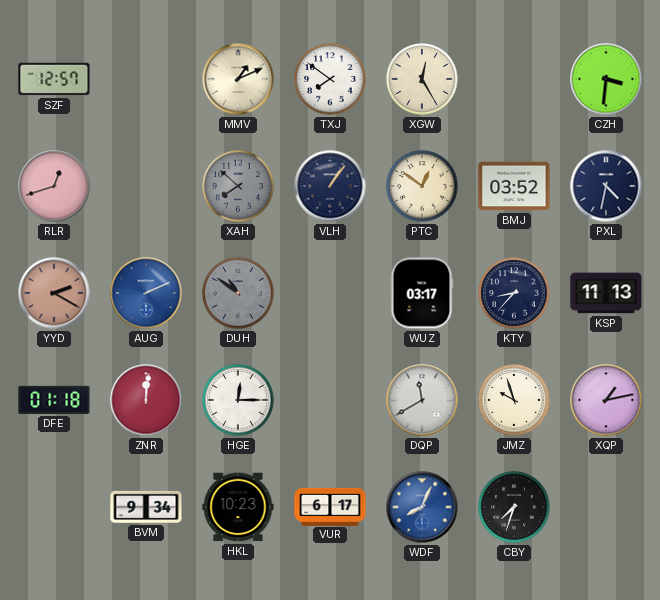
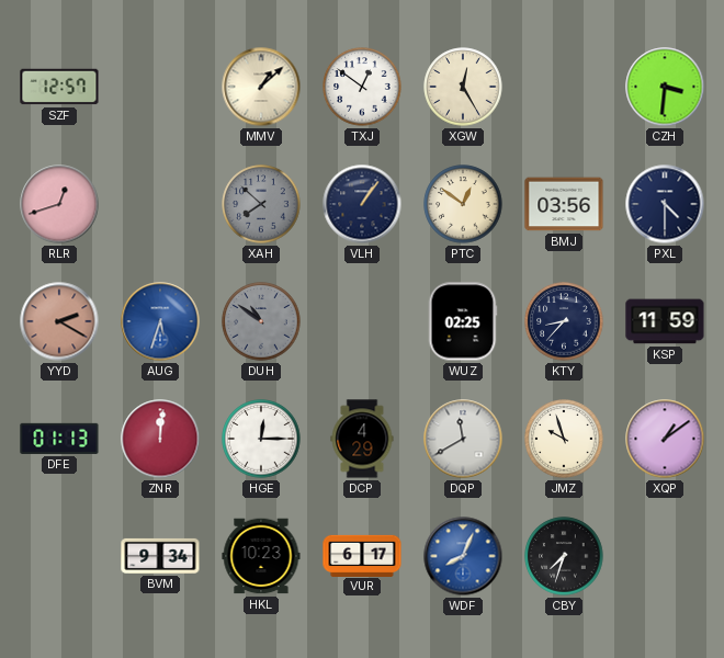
MMV: 1:11 -> 1:08 (261, 87)
TXJ: 7:51 -> 12:51 (362, 87)
BMJ: 03:52 -> 03:56 (564, 204)
PXL: 4:32 -> 4:30 (665, 204)
AUG: 2:11 -> 5:33 (160, 321)
WUZ: 03:17 -> 02:25 (463, 321)
KSP: 11:13 -> 11:59 (665, 321)
DFE: 01:18 -> 01:13 (59, 439)
DCP: none -> 4:29 (362, 439)
XQP: 1:13 -> 1:09 (665, 439)
